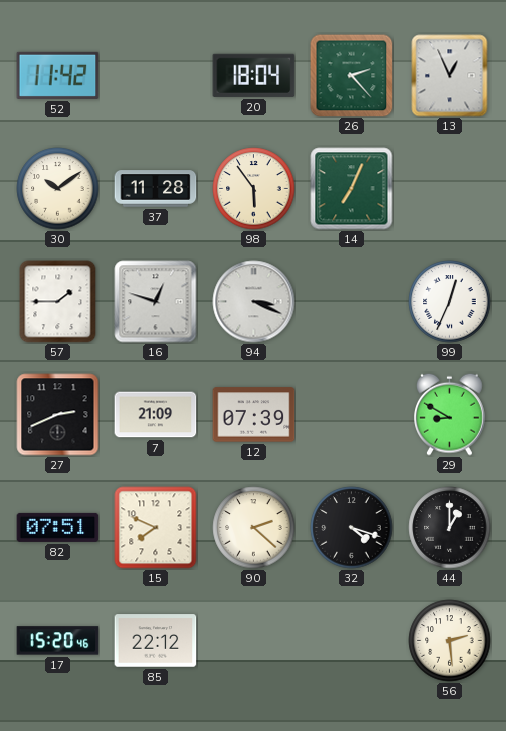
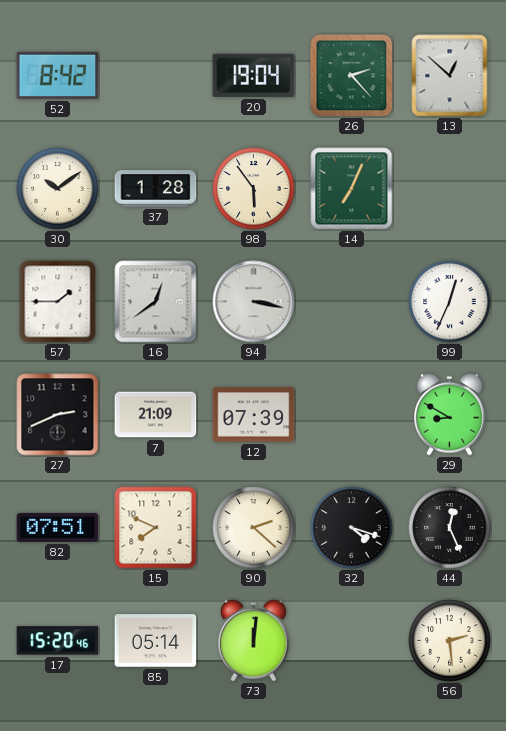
52: 11:42 -> 8:42 (58, 75)
20: 18:04 -> 19:04 (254, 75)
13: 12:56 -> 12:52 (450, 76)
37: 11:28 -> 1:28 (156, 189)
16: 12:48 -> 12:39 (156, 302)
94: 3:19 -> 3:17 (254, 302)
44: 1:00 -> 12:26 (450, 528)
85: 22:12 -> 05:14 (156, 641)
73: none -> 12:01 (254, 640)
